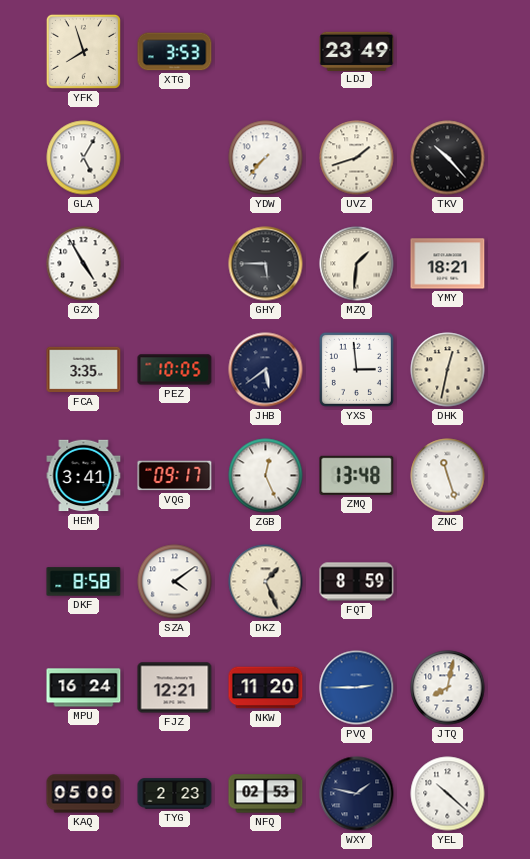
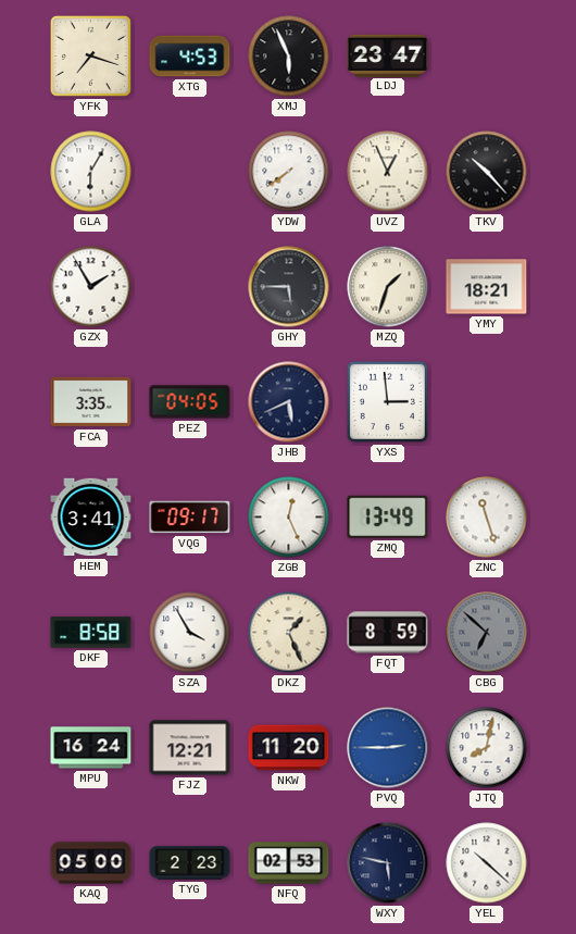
YFK: 7:57 -> 7:18 (90, 55)
XTG: 3:53 -> 4:53 (190, 57)
XMJ: none -> 5:56 (289, 57)
LDJ: 23:49 -> 23:47 (388, 55)
GLA: 5:05 -> 6:05 (91, 172)
YDW: 7:37 -> 7:39 (289, 172)
UVZ: 1:42 -> 12:56 (388, 172)
GZX: 4:55 -> 1:55 (91, 287)
MZQ: 1:31 -> 1:33 (388, 287)
PEZ: 10:05 -> 04:05 (190, 402)
JHB: 5:39 -> 5:41 (289, 402)
DHK: 12:32 -> none (448, 370)
ZMQ: 13:48 -> 13:49 (388, 516)
SZA: 4:09 -> 3:55 (190, 633)
CBG: none -> 6:52 (487, 633)
WXY: 1:47 -> 5:47 (388, 863)
